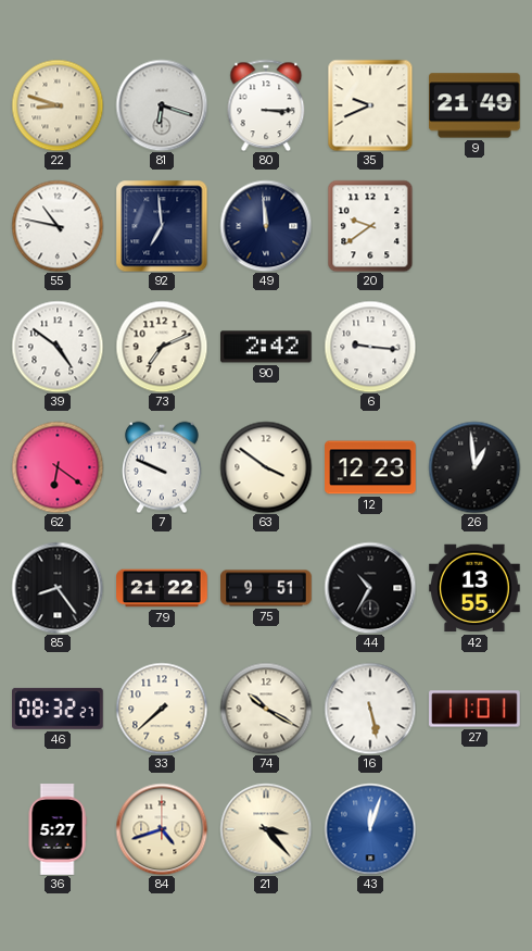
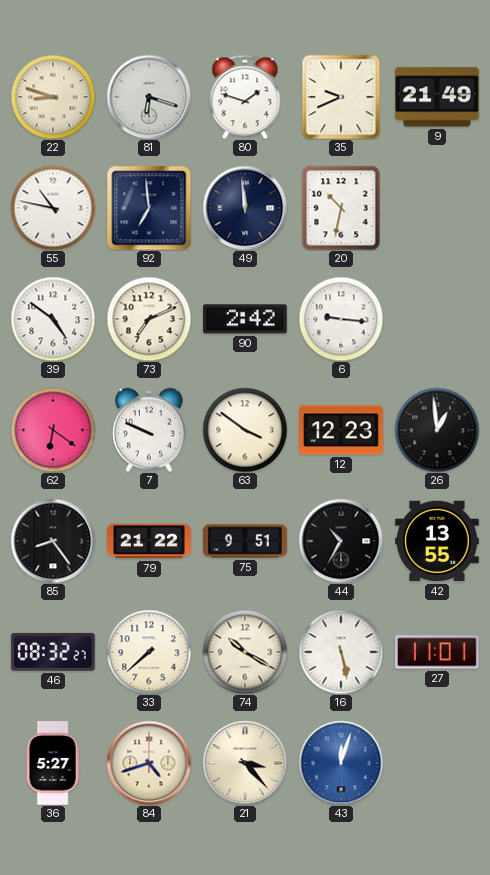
80: 3:15 -> 1:48 (245, 97)
20: 9:39 -> 10:32 (341, 208)
